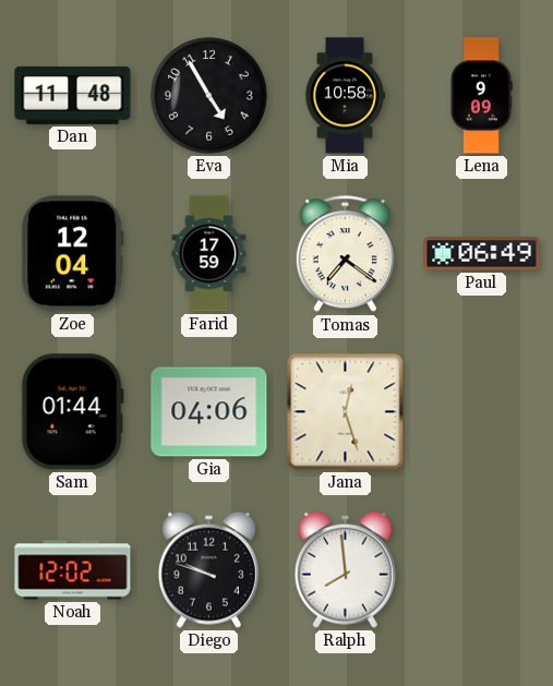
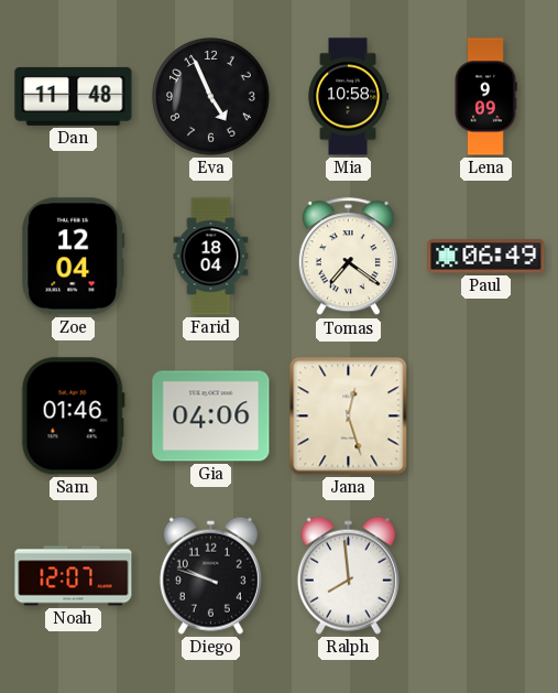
Eva: 4:55 -> 4:56 (211, 97)
Farid: 17:59 -> 18:04 (211, 257)
Sam: 01:44 -> 01:46 (73, 416)
Noah: 12:02 -> 12:07 (74, 576)
